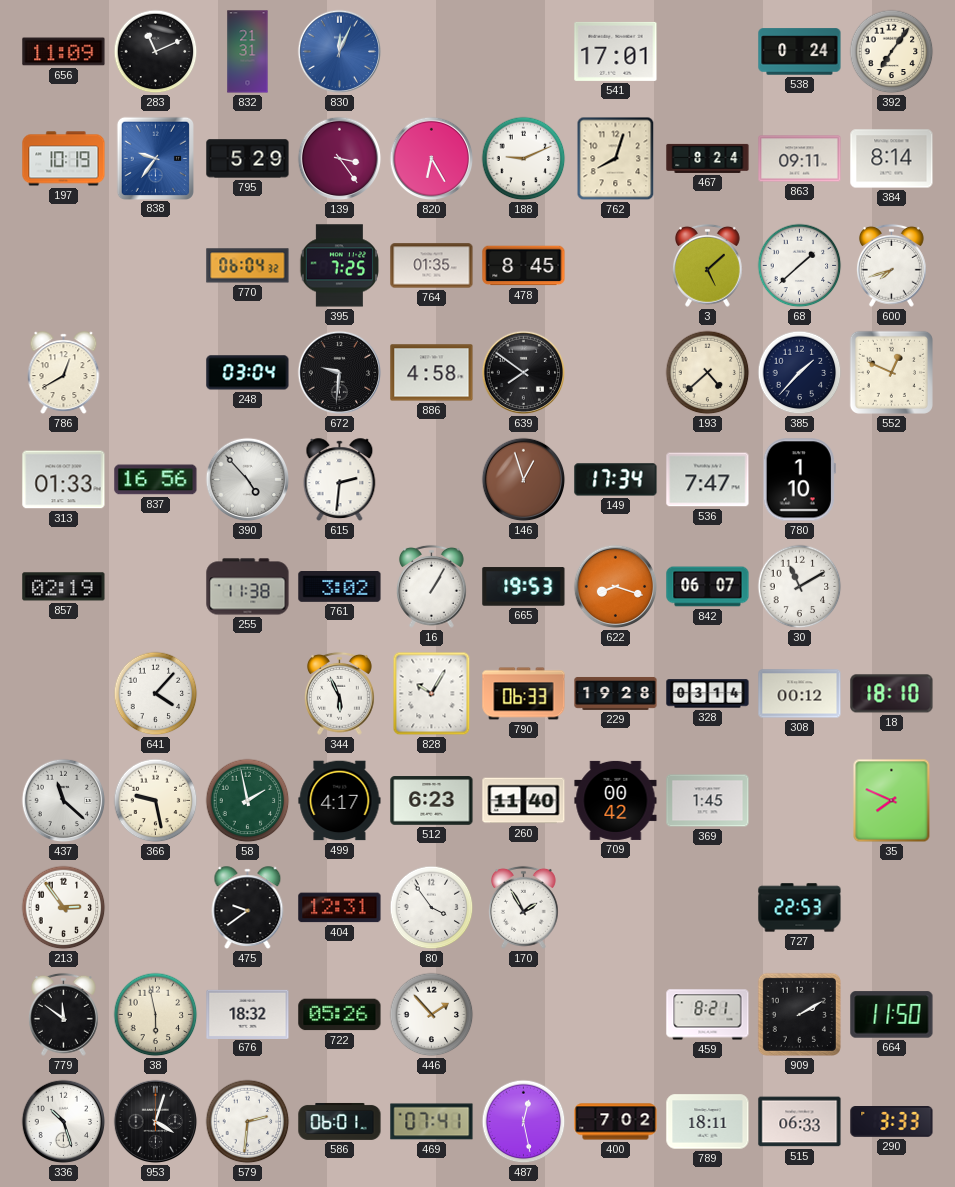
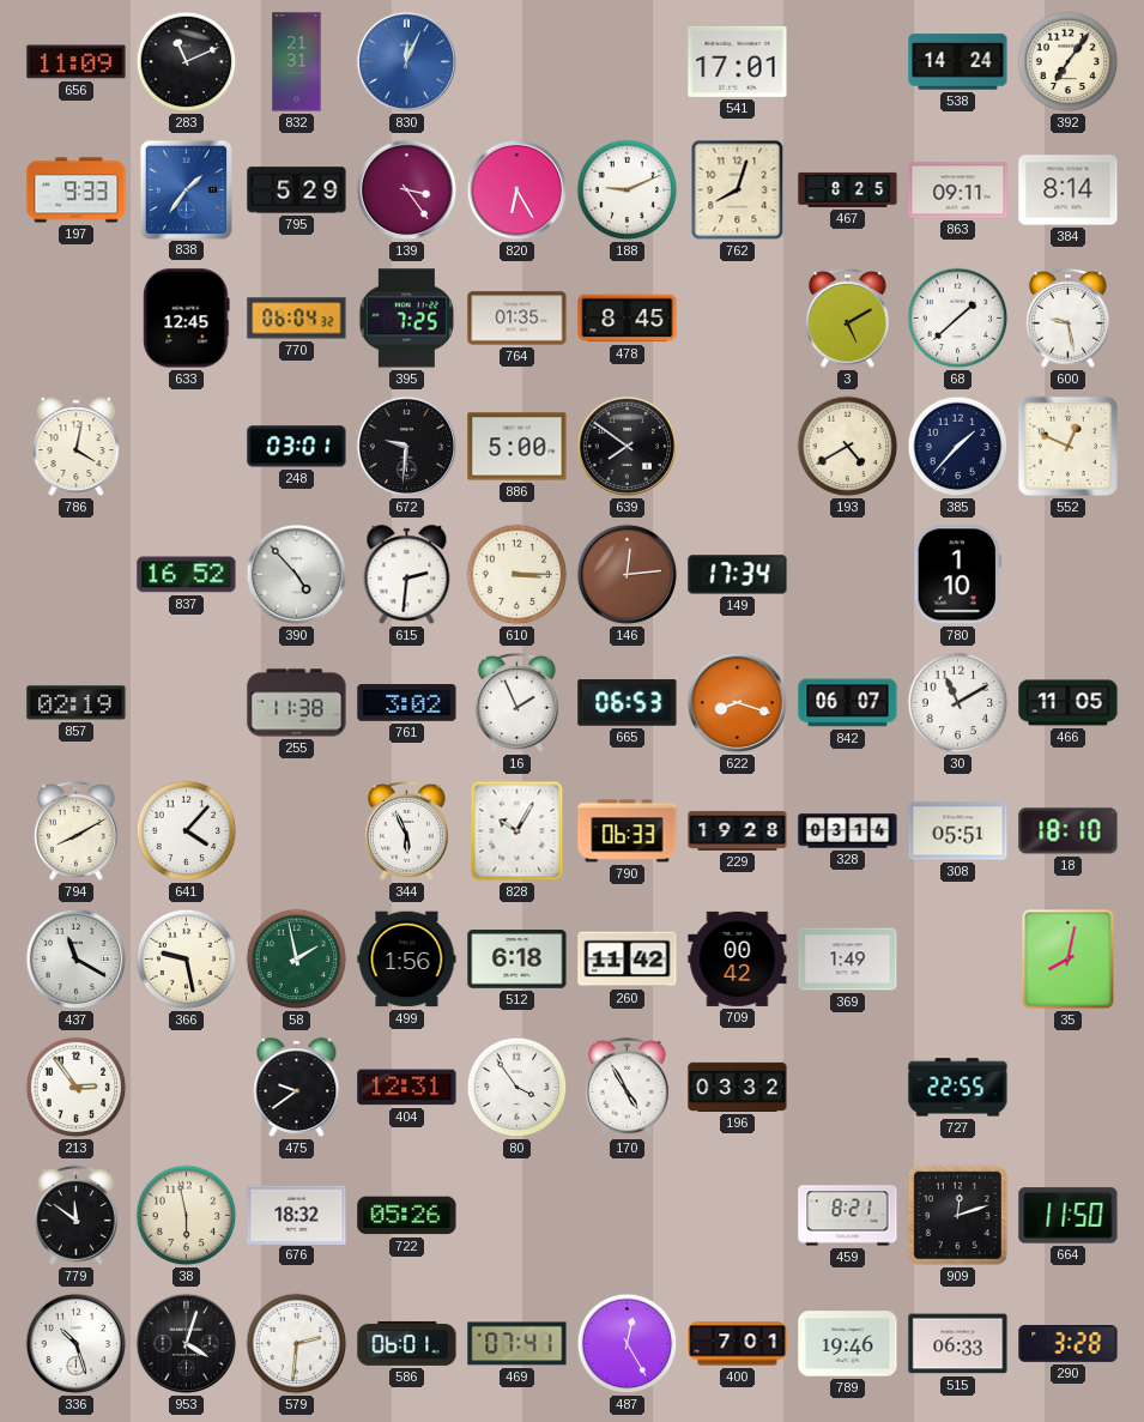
538: 0:24 -> 14:24 (958, 62)
197: 10:19 -> 9:33 (77, 190)
838: 9:36 -> 1:36 (186, 189)
467: 8:24 -> 8:25 (848, 189)
633: none -> 12:45 (187, 319)
3: 5:08 -> 5:10 (847, 317)
600: 7:42 -> 9:28 (1067, 317)
786: 12:40 -> 4:02 (77, 447)
248: 03:04 -> 03:01 (297, 447)
886: 4:58 -> 5:00 (517, 447)
193: 4:38 -> 4:40 (848, 447)
313: 01:33 -> none (64, 480)
837: 16:56 -> 16:52 (187, 575)
610: none -> 3:15 (517, 575)
146: 12:57 -> 12:14 (628, 575)
536: 7:47 -> none (708, 480)
16: 1:05 -> 1:56 (516, 702)
665: 19:53 -> 06:53 (628, 703)
466: none -> 11:05 (1069, 703)
794: none -> 8:10 (75, 830)
308: 00:12 -> 05:51 (958, 831)
437: 11:22 -> 11:20 (77, 960)
499: 4:17 -> 1:56 (407, 960)
512: 6:23 -> 6:18 (517, 960)
260: 11:40 -> 11:42 (628, 960)
369: 1:45 -> 1:49 (848, 960)
35: 7:49 -> 8:02 (1069, 960)
170: 1:55 -> 4:55 (627, 1087)
196: none -> 03:32 (738, 1087)
727: 22:53 -> 22:55 (958, 1088)
446: 1:53 -> none (432, 1015)
909: 2:10 -> 12:12 (957, 1215)
487: 12:28 -> 12:25 (628, 1344)
400: 7:02 -> 7:01 (738, 1344)
789: 18:11 -> 19:46 (848, 1344)
290: 3:33 -> 3:28 (1069, 1344)
